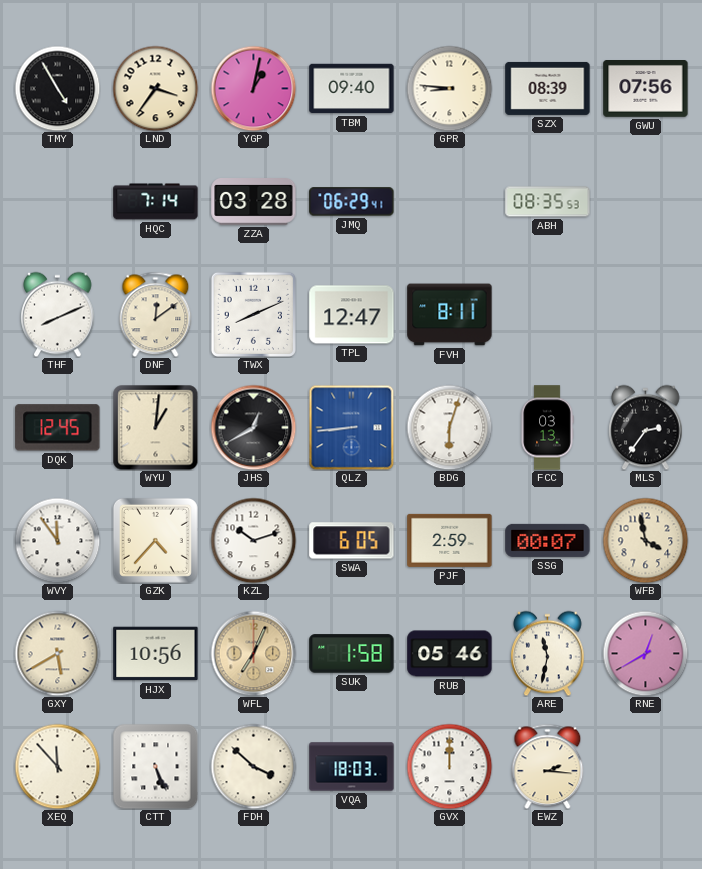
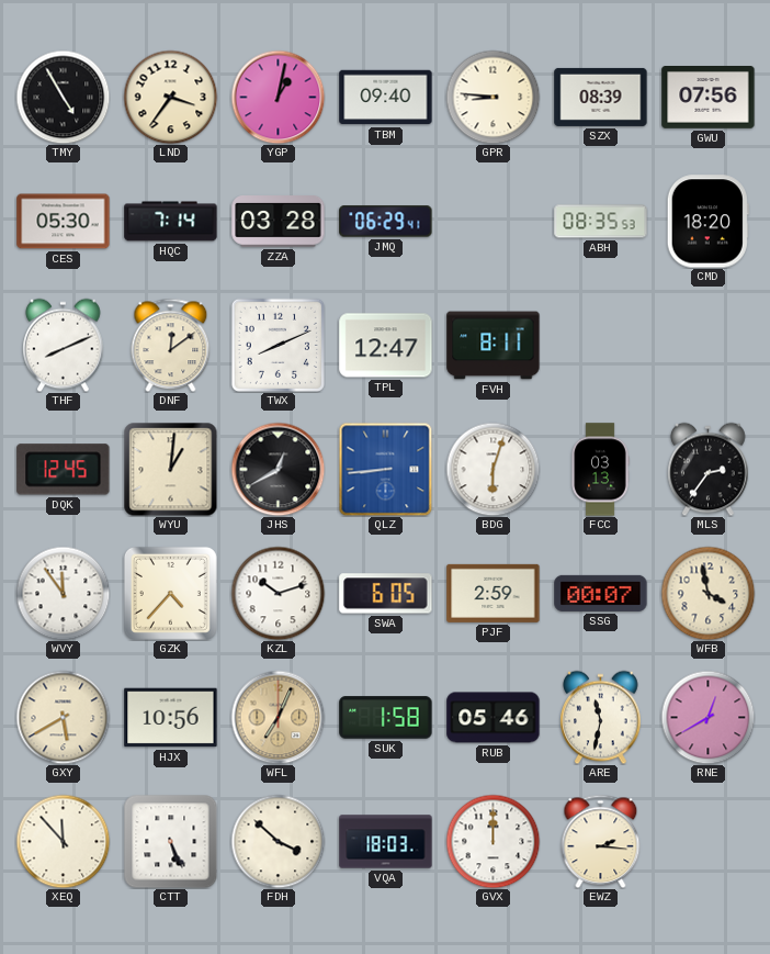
CES: none -> 05:30 (64, 222)
CMD: none -> 18:20 (707, 222)
